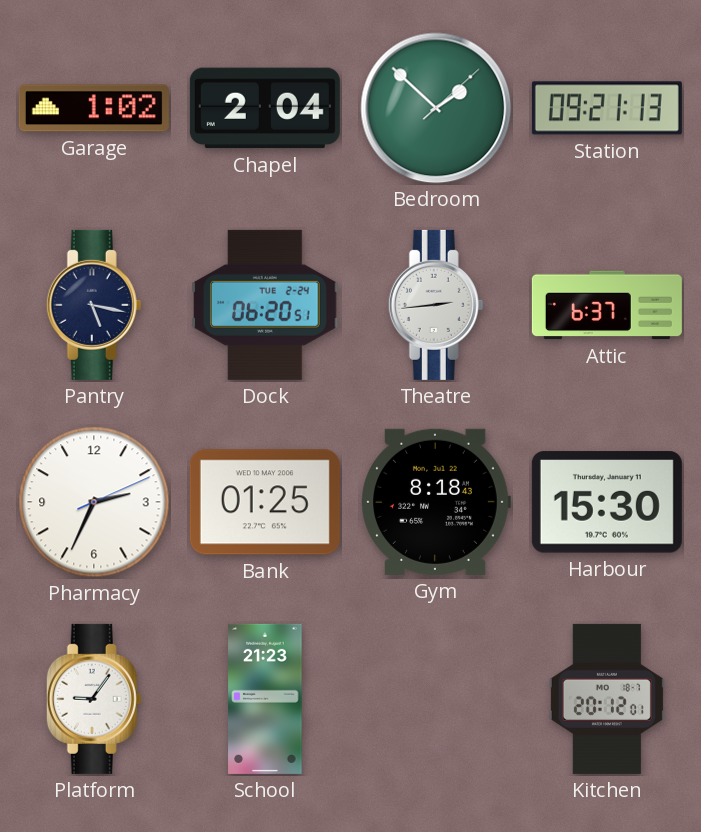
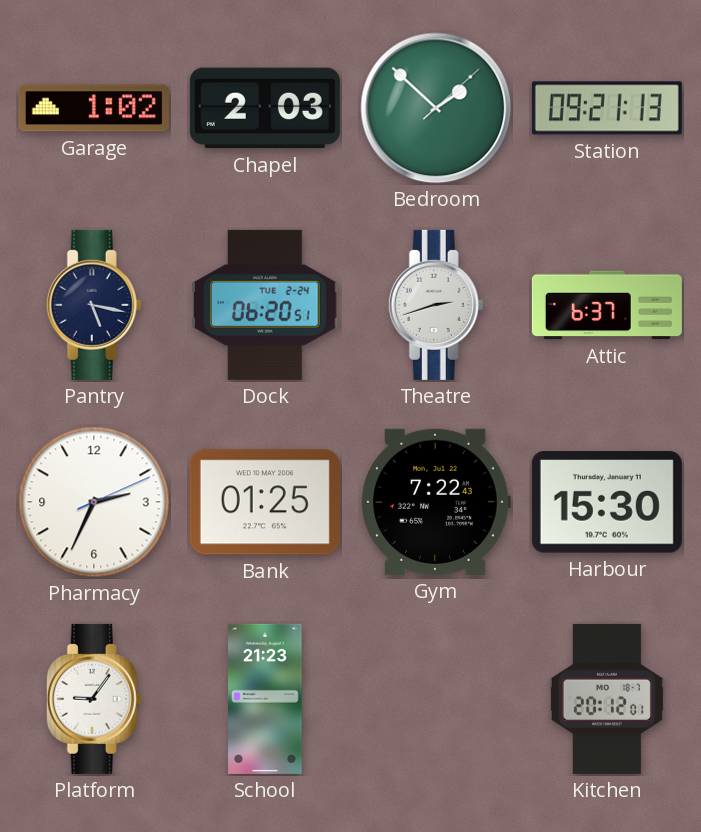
Chapel: 2:04 -> 2:03 (265, 108)
Theatre: 2:44 -> 2:42 (436, 305)
Gym: 8:18 -> 7:22 (436, 502)
